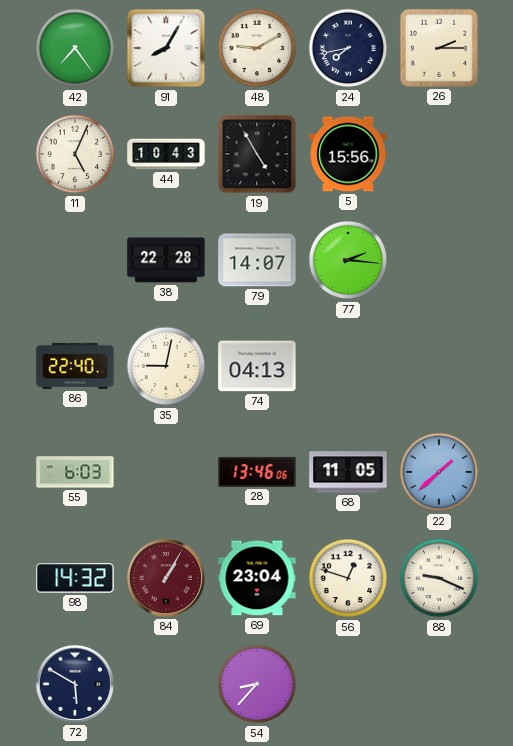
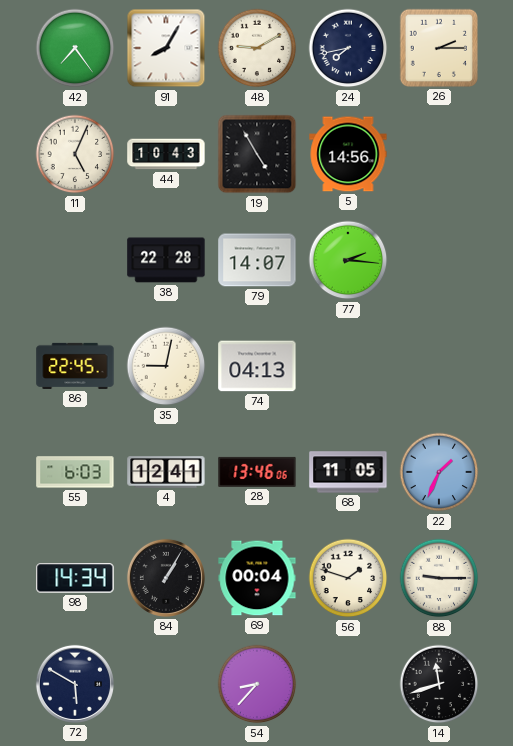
5: 15:56 -> 14:56 (348, 154)
86: 22:40 -> 22:45 (75, 366)
4: none -> 12:41 (166, 472)
22: 1:38 -> 1:34 (439, 472)
98: 14:32 -> 14:34 (75, 578)
84 dial: burgundy -> black (166, 578)
69: 23:04 -> 00:04 (257, 578)
56: 12:48 -> 1:48 (348, 578)
88: 9:19 -> 9:15 (439, 578)
14: none -> 11:42 (439, 684)
